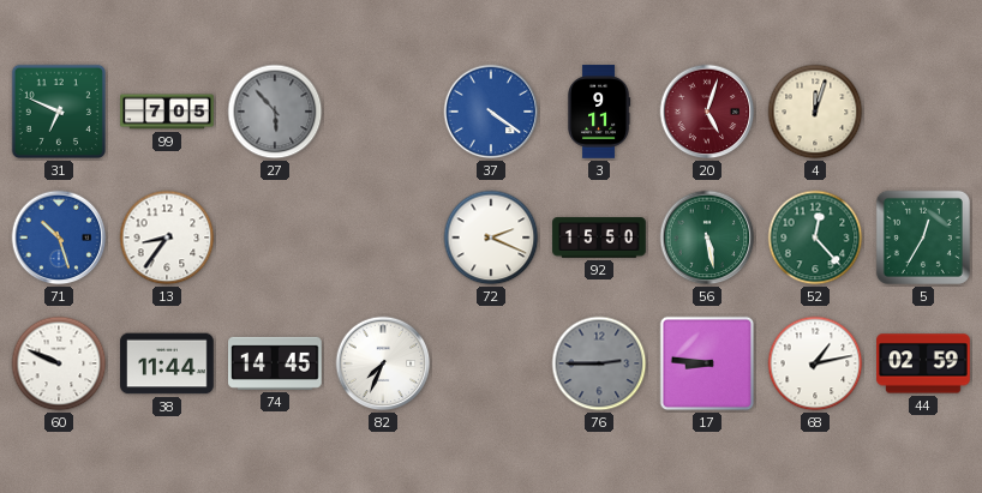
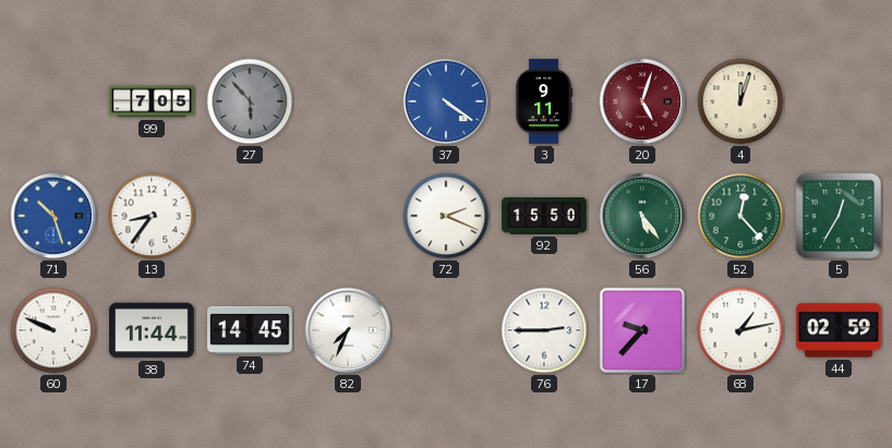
31: 6:49 -> none (59, 112)
56: 5:28 -> 5:24 (642, 216)
76 dial: grey -> white (544, 330)
17: 8:46 -> 9:37 (642, 330)
